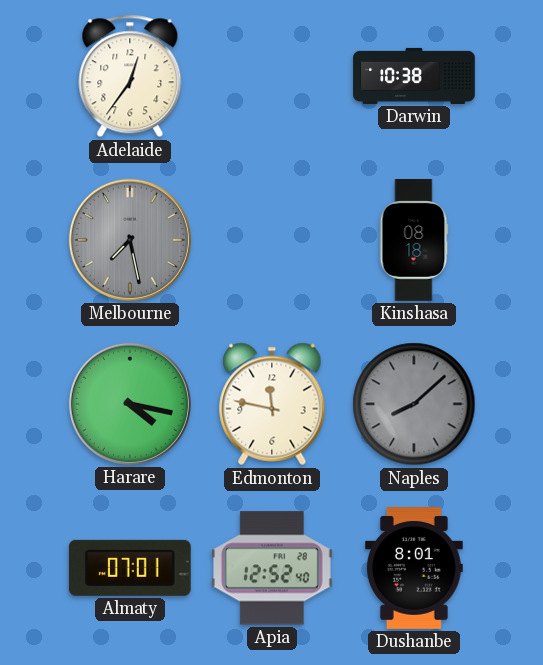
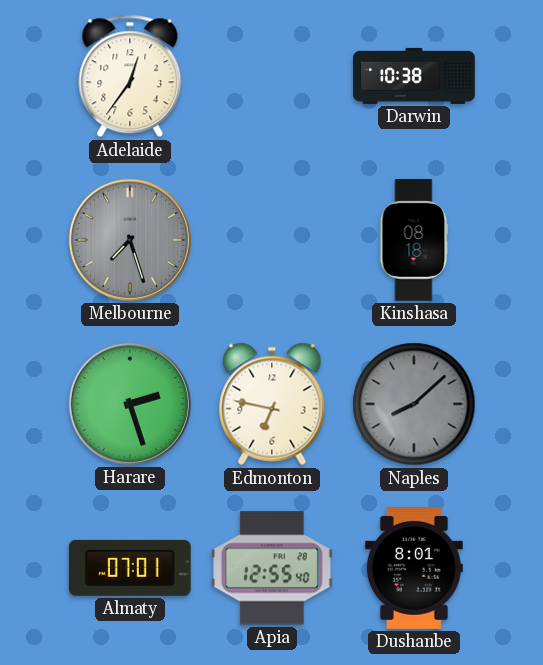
Melbourne: 7:28 -> 7:27 (130, 240)
Harare: 4:17 -> 2:27 (130, 404)
Edmonton: 11:47 -> 6:47 (272, 404)
Apia: 12:52 -> 12:55 (272, 568)
